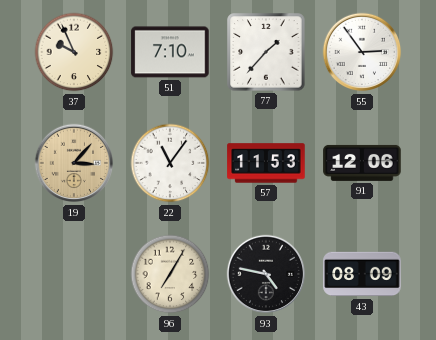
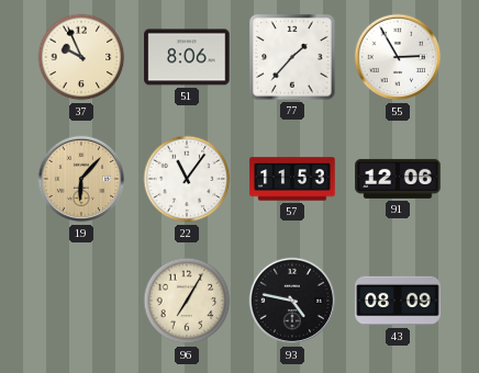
51: 7:10 -> 8:06 (187, 57)
55: 2:54 -> 2:55 (398, 57)
19: 3:07 -> 6:07 (81, 179)
